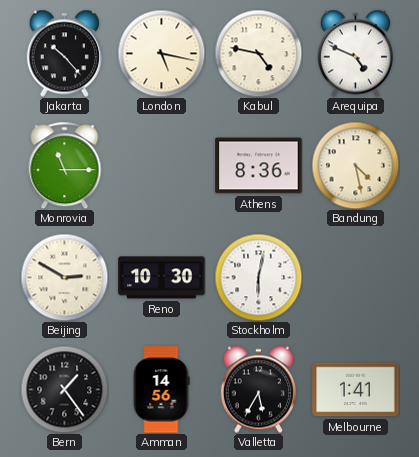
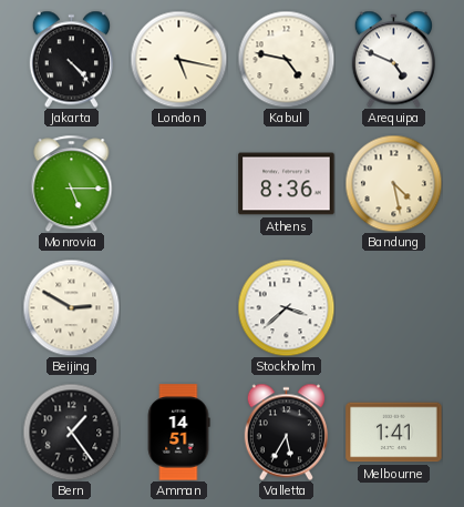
Jakarta: 10:23 -> 4:23 (71, 59)
Monrovia: 11:15 -> 5:15 (72, 183)
Reno: 10:30 -> none (162, 278)
Stockholm: 6:02 -> 3:38 (286, 307)
Amman: 14:56 -> 14:51 (178, 433)
